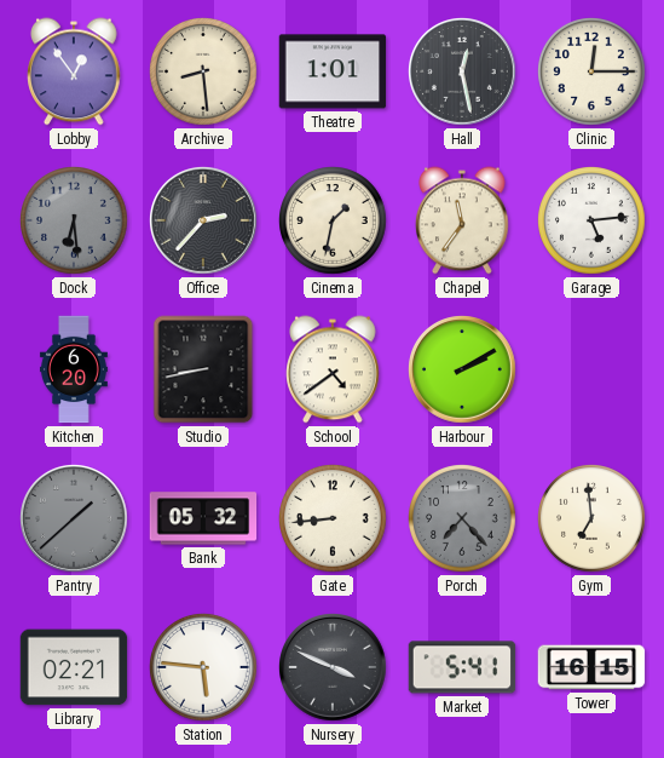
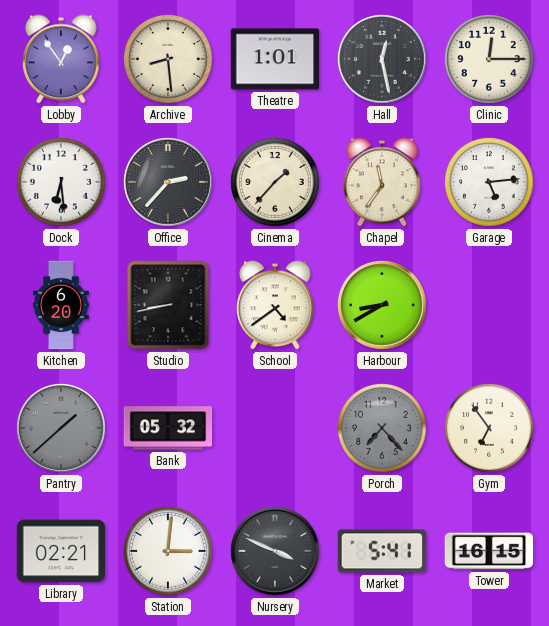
Dock dial: grey -> white (62, 183)
Cinema: 1:32 -> 1:37 (276, 183)
Harbour: 2:10 -> 8:40 (383, 306)
Gate: 8:44 -> none (334, 519)
Gym: 6:59 -> 6:54 (490, 429)
Station: 5:46 -> 3:01 (169, 552)
